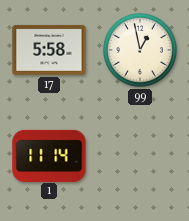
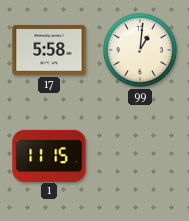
99: 12:58 -> 1:01 (140, 50)
1: 11:14 -> 11:15 (49, 155)
